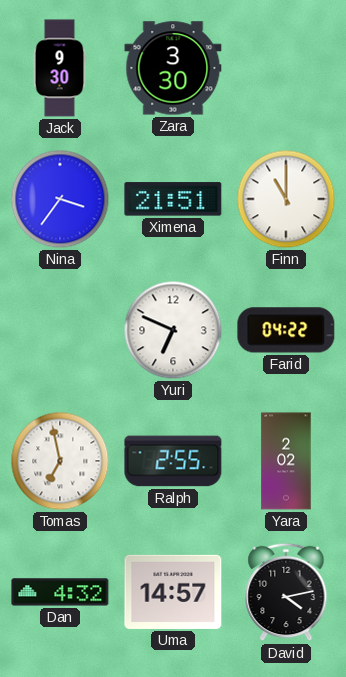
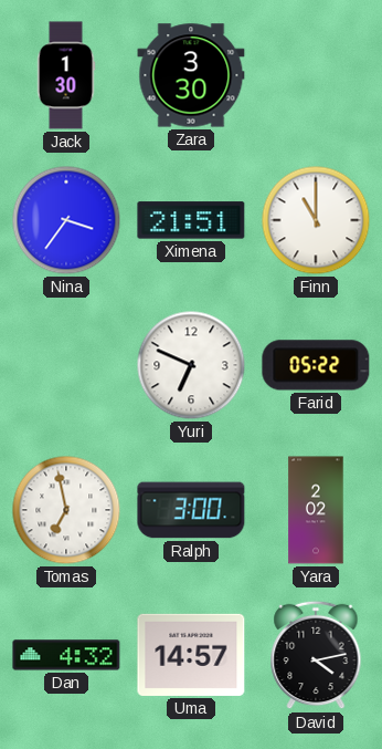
Jack: 9:30 -> 1:30 (66, 75)
Farid: 04:22 -> 05:22 (316, 365)
Ralph: 2:55 -> 3:00 (191, 510)
